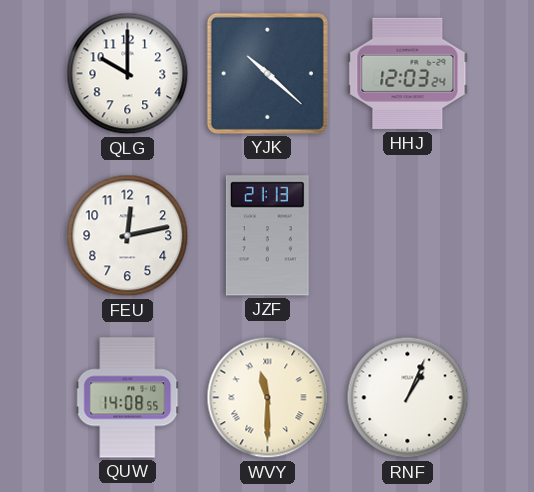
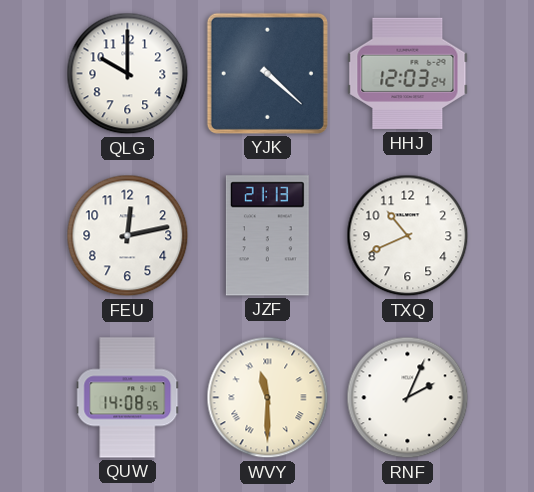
YJK: 10:22 -> 4:22 (267, 73)
TXQ: none -> 10:41 (408, 236)
RNF: 1:04 -> 2:04 (408, 398)
